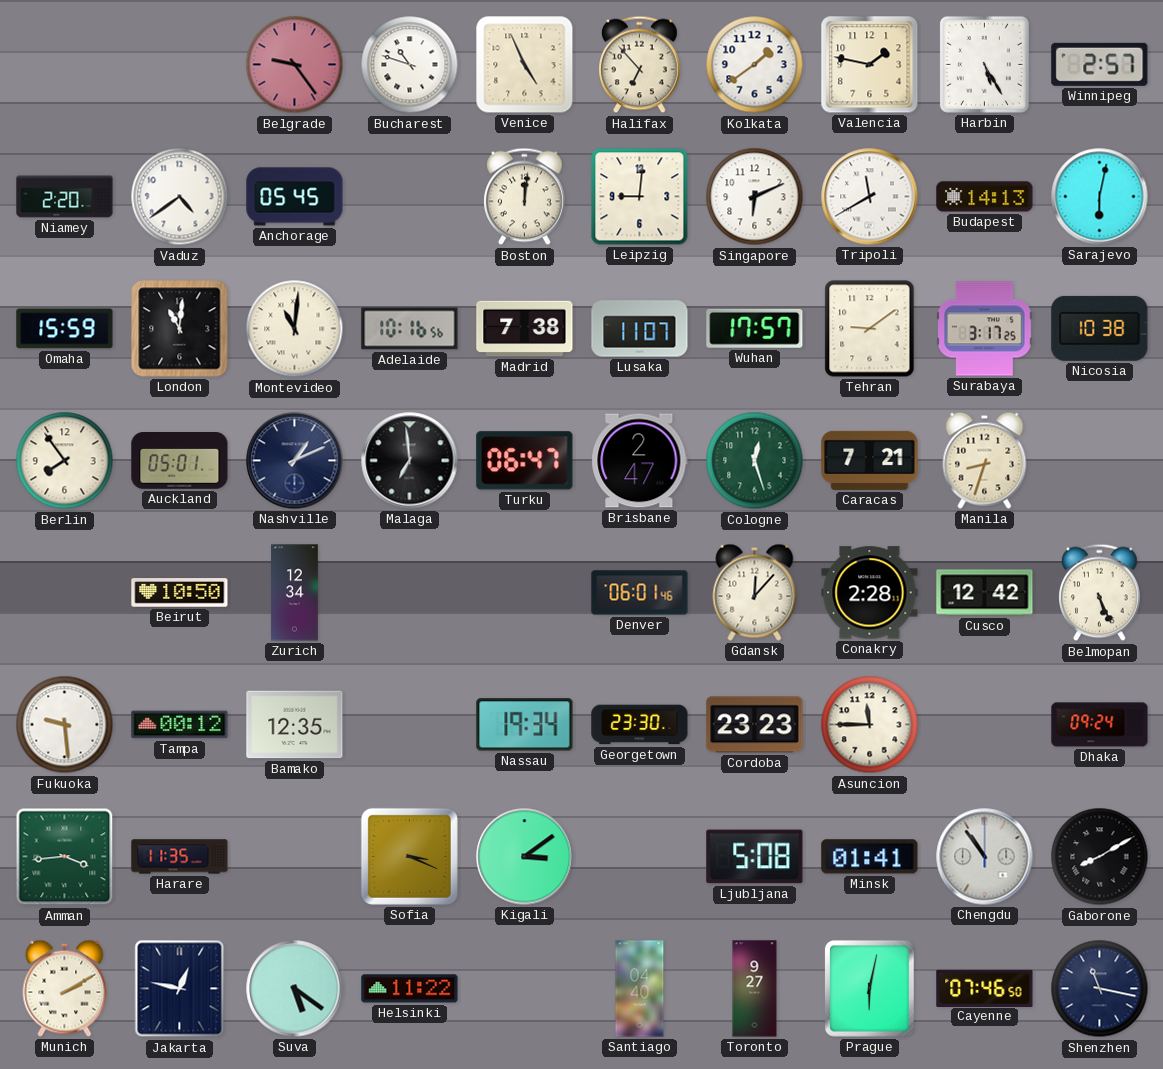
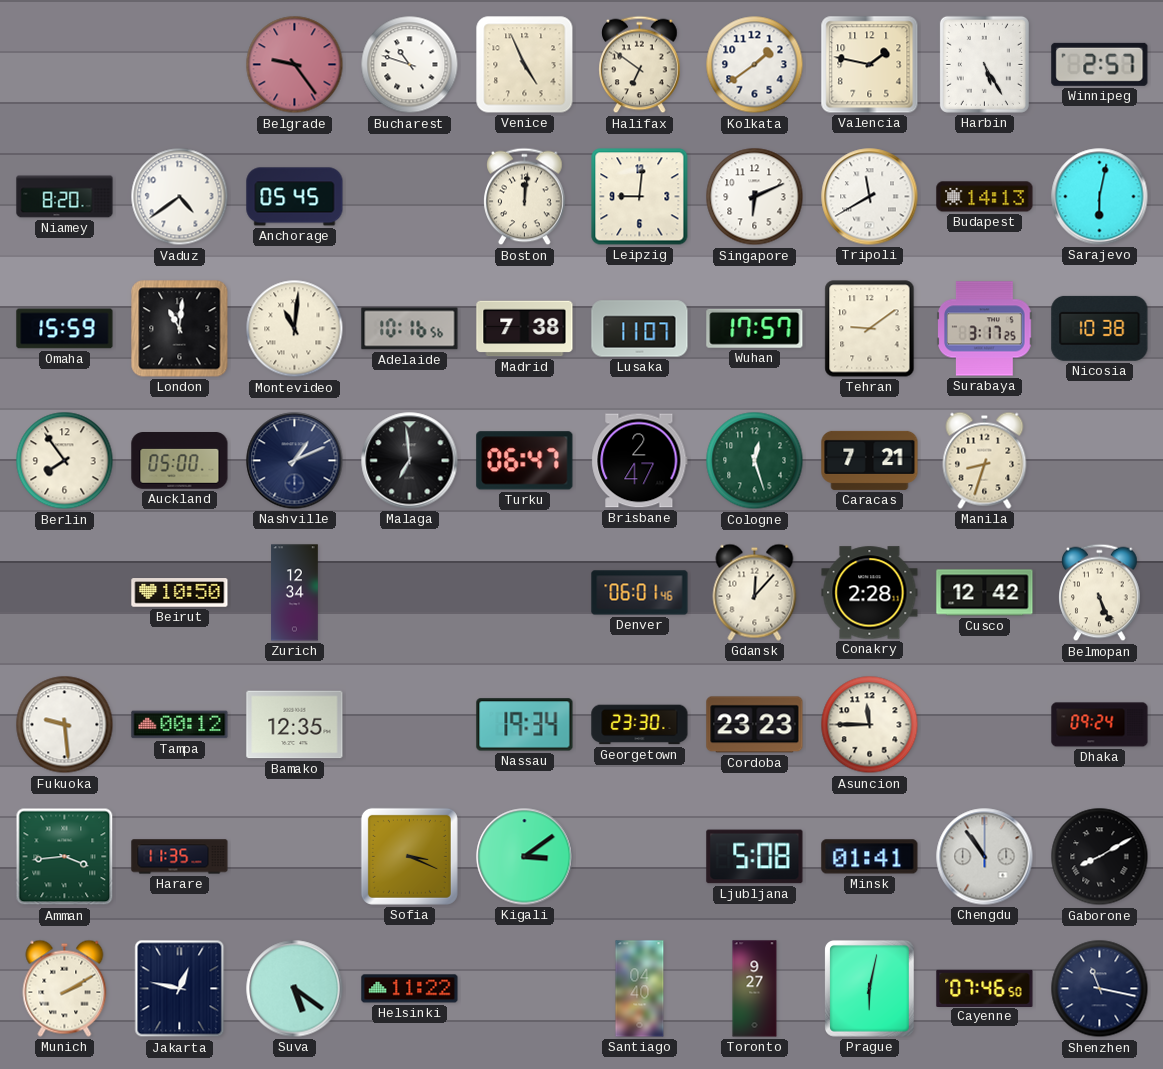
Halifax: 6:53 -> 6:51 (640, 65)
Niamey: 2:20 -> 8:20 (65, 197)
Auckland: 05:01 -> 05:00 (180, 461)
